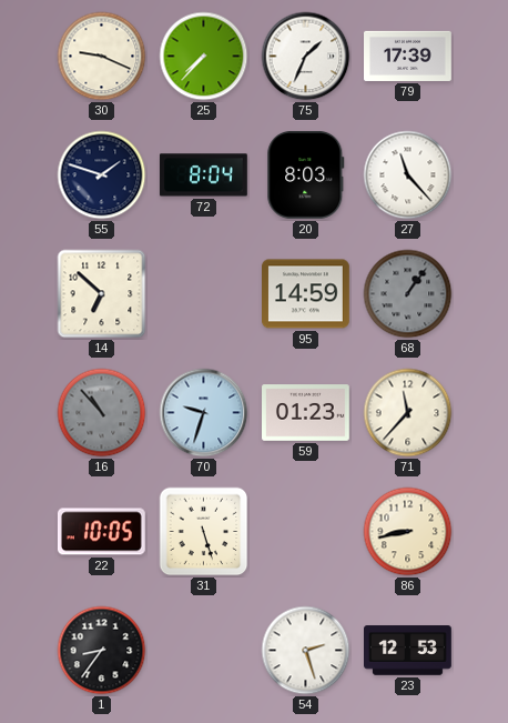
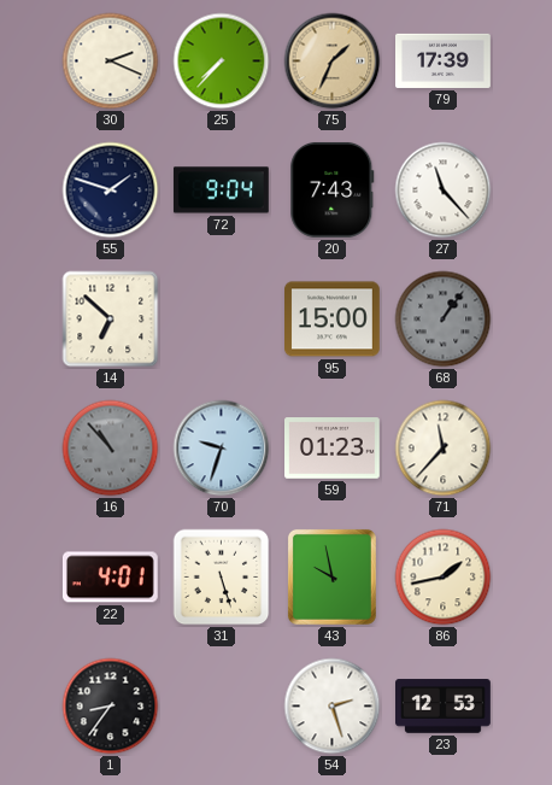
30: 9:19 -> 2:19 (111, 61)
75 dial: white -> champagne (333, 61)
72: 8:04 -> 9:04 (221, 191)
20: 8:03 -> 7:43 (333, 189)
95: 14:59 -> 15:00 (333, 320)
22: 10:05 -> 4:01 (110, 578)
43: none -> 9:58 (331, 576)
86: 8:43 -> 1:43 (444, 578)
